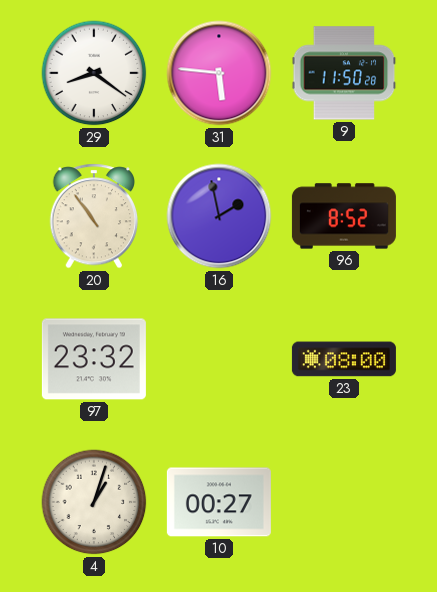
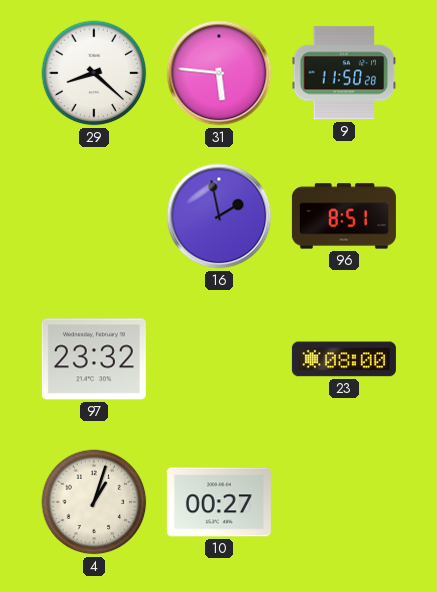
29: 8:21 -> 8:22 (94, 73)
20: 10:54 -> none (94, 216)
96: 8:52 -> 8:51 (344, 216)
